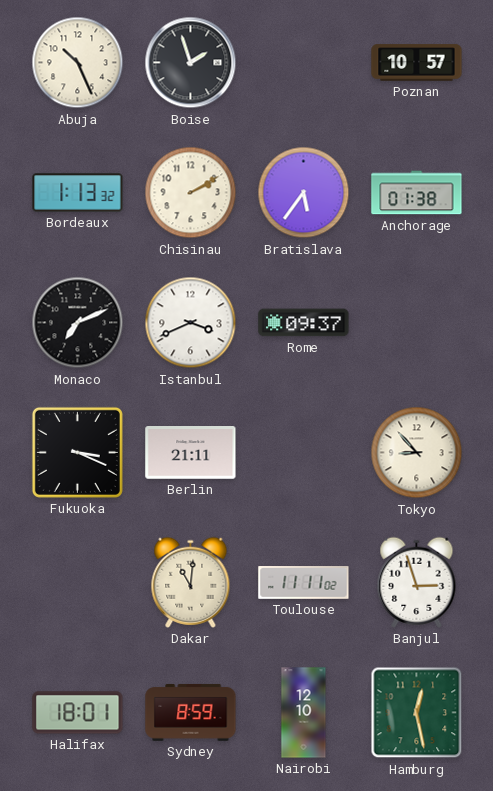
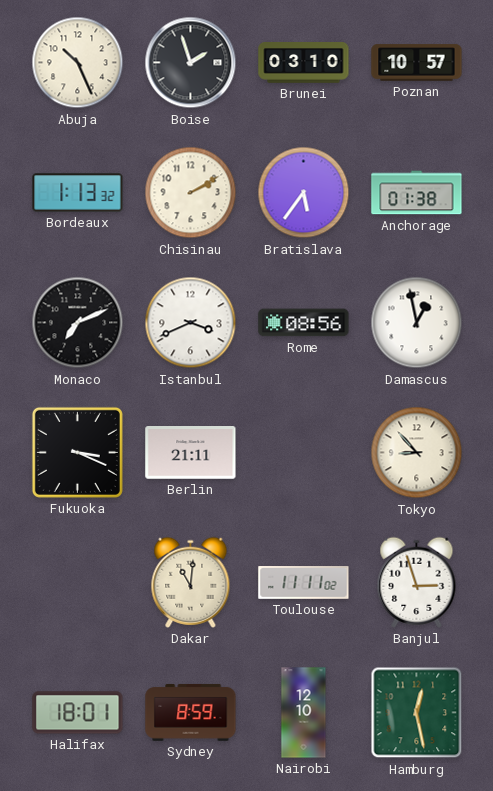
Brunei: none -> 03:10 (304, 63)
Rome: 09:37 -> 08:56 (304, 323)
Damascus: none -> 12:58 (417, 323)
